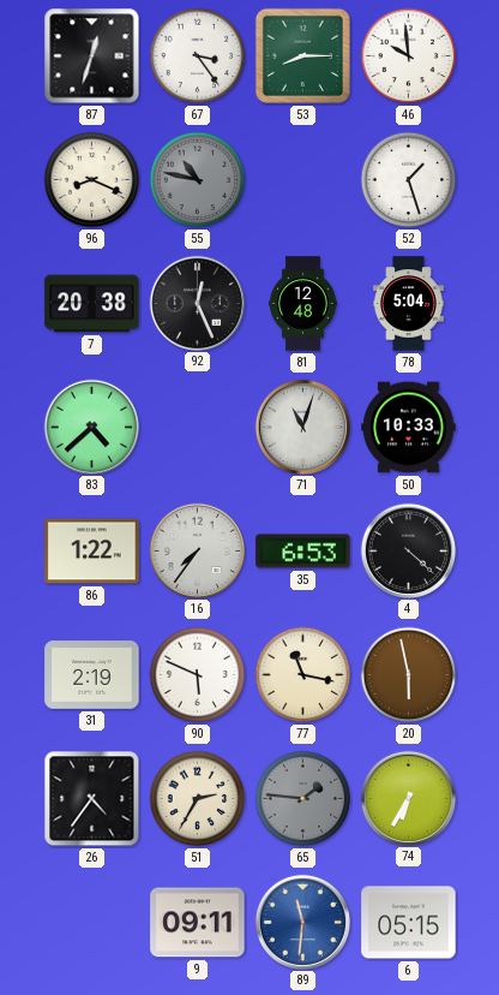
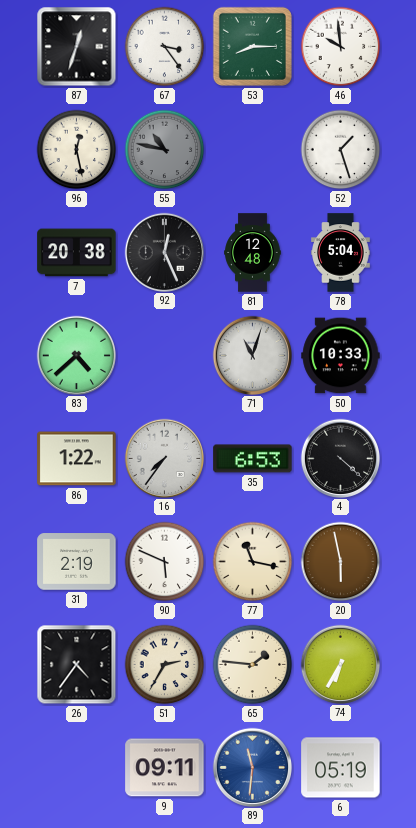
96: 8:19 -> 12:28 (77, 150)
65 dial: grey -> cream (253, 665)
6: 05:15 -> 05:19 (341, 768)
